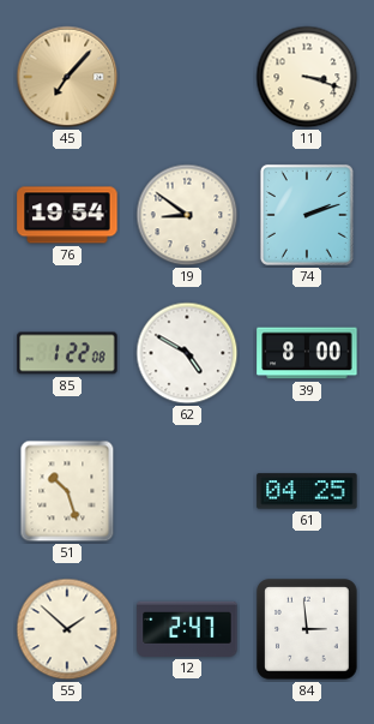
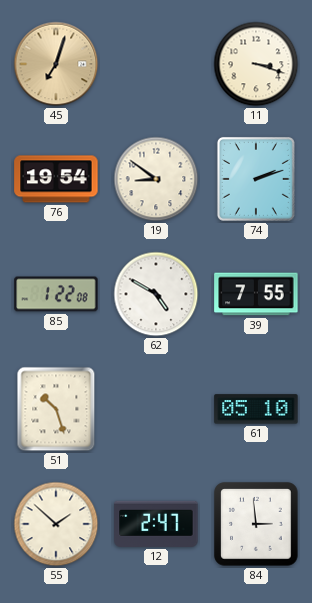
45: 7:07 -> 7:03 (56, 64)
39: 8:00 -> 7:55 (256, 294)
61: 04:25 -> 05:10 (256, 409)
